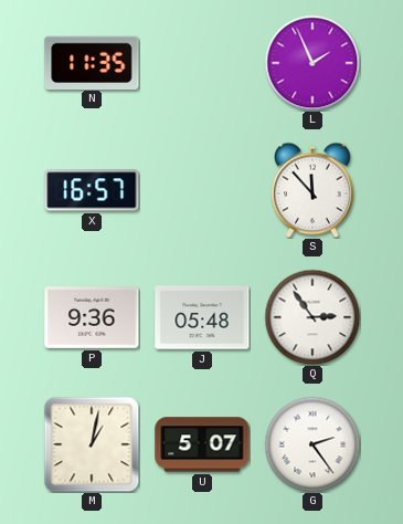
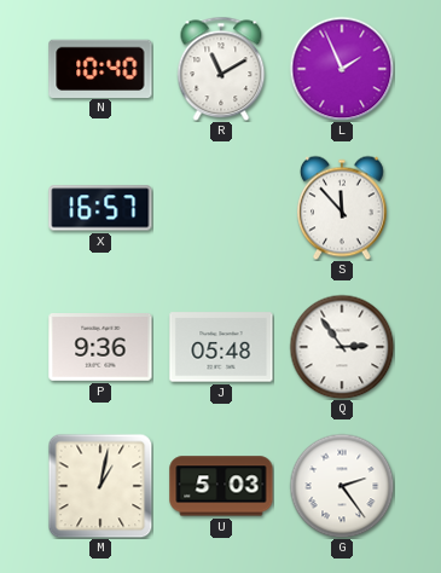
N: 11:35 -> 10:40 (100, 68)
R: none -> 11:10 (221, 69)
U: 5:07 -> 5:03 (221, 486)
